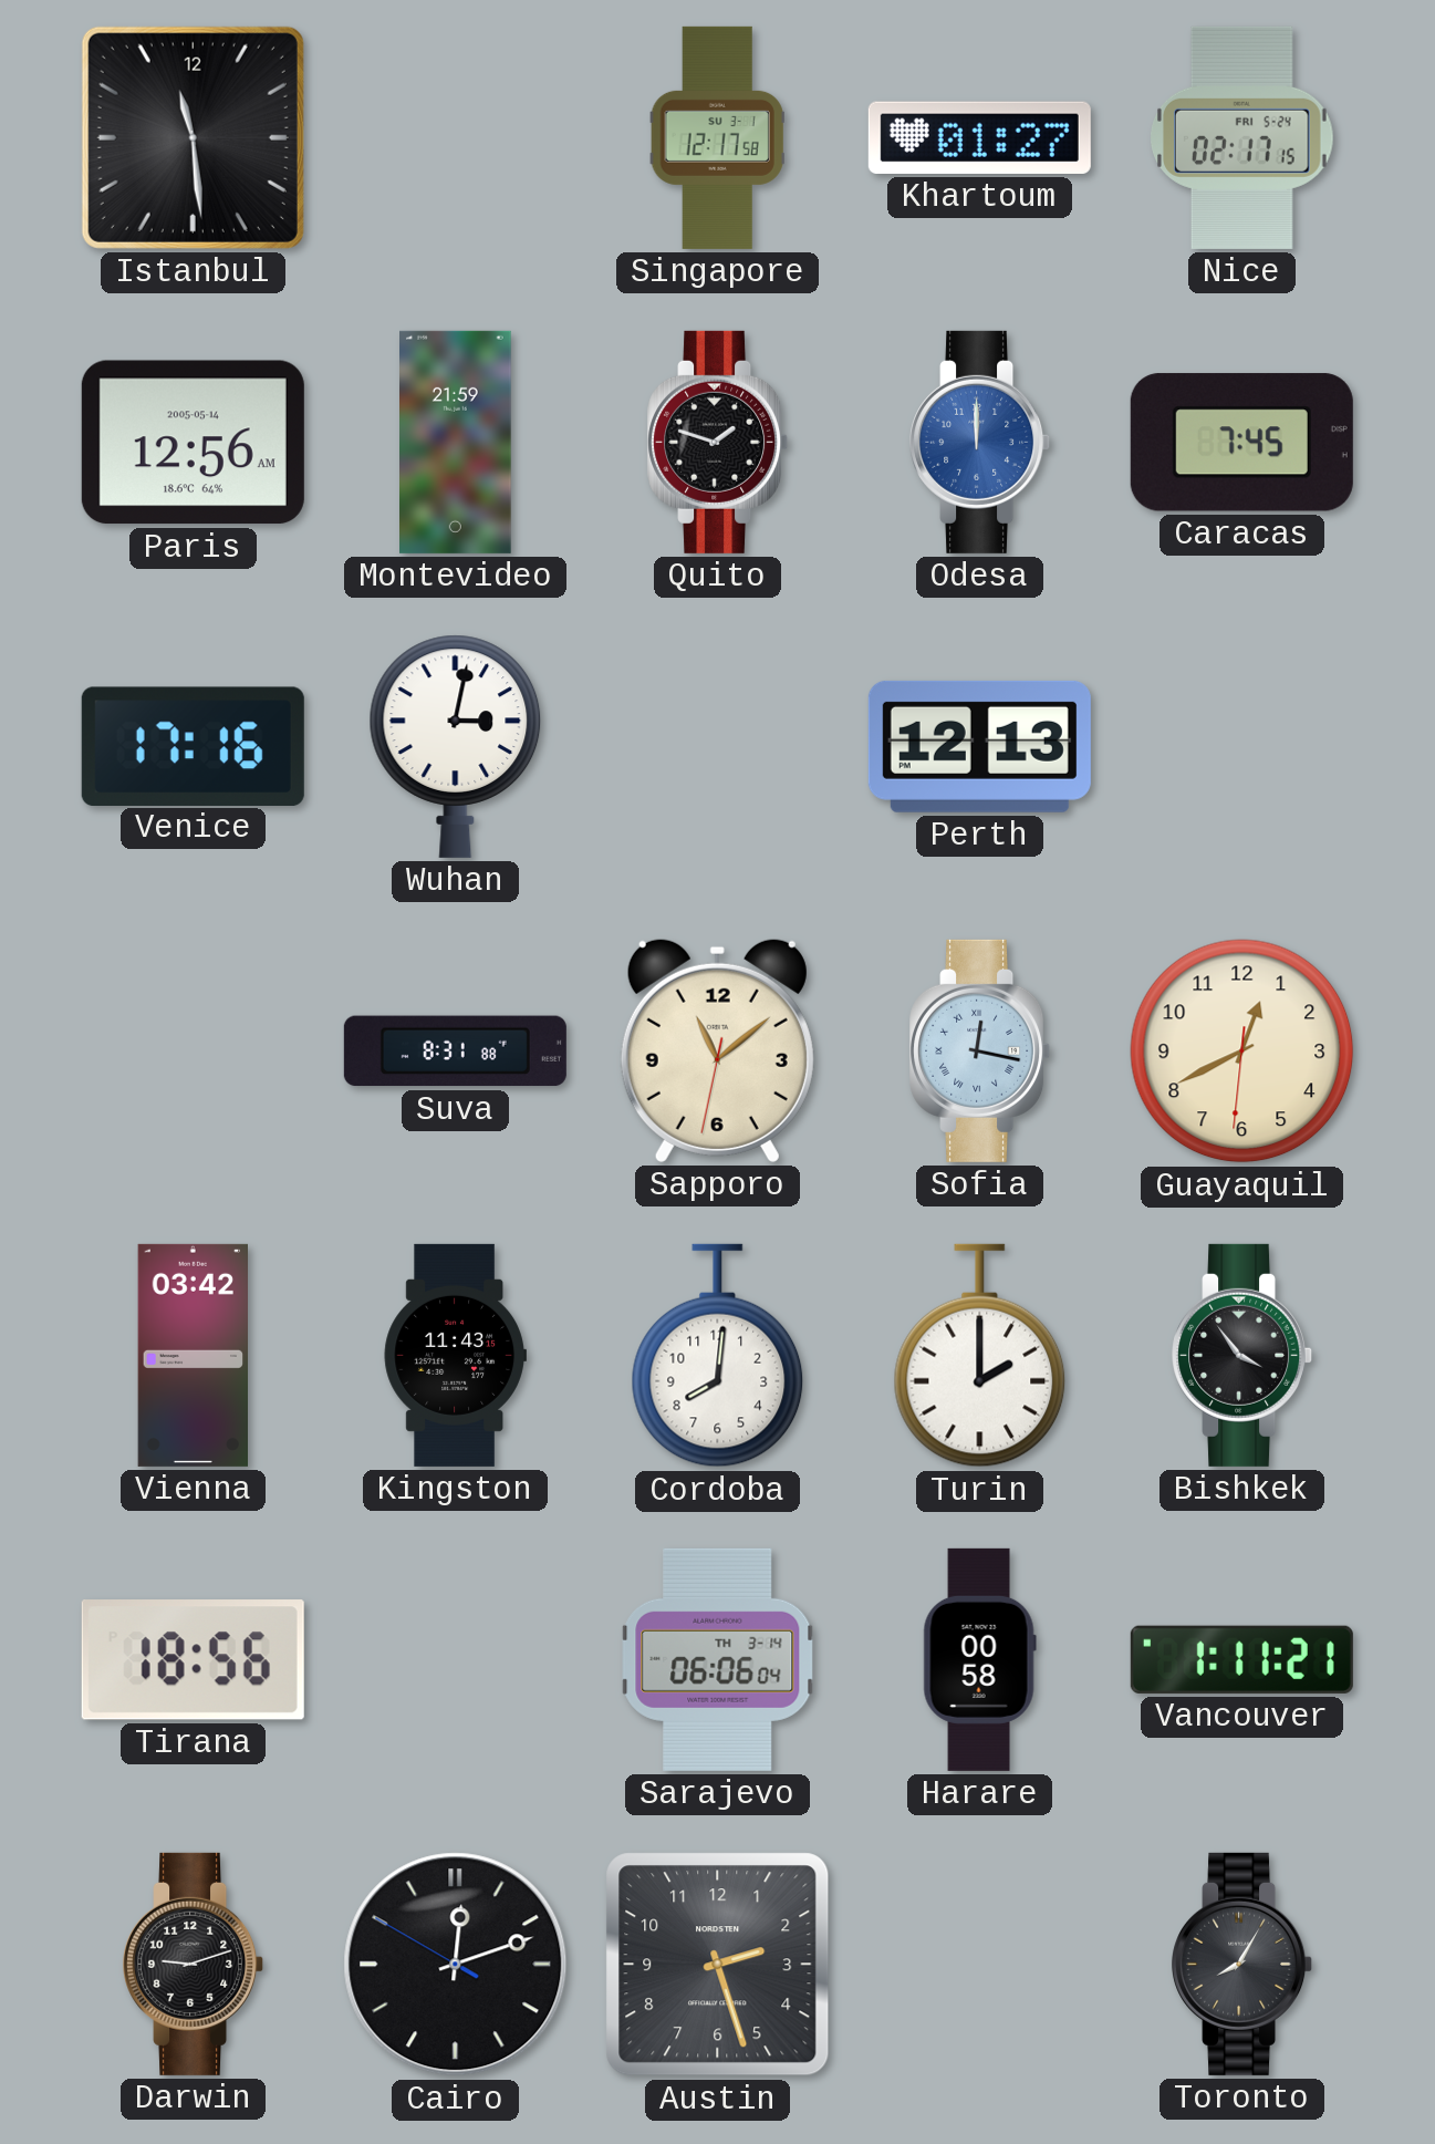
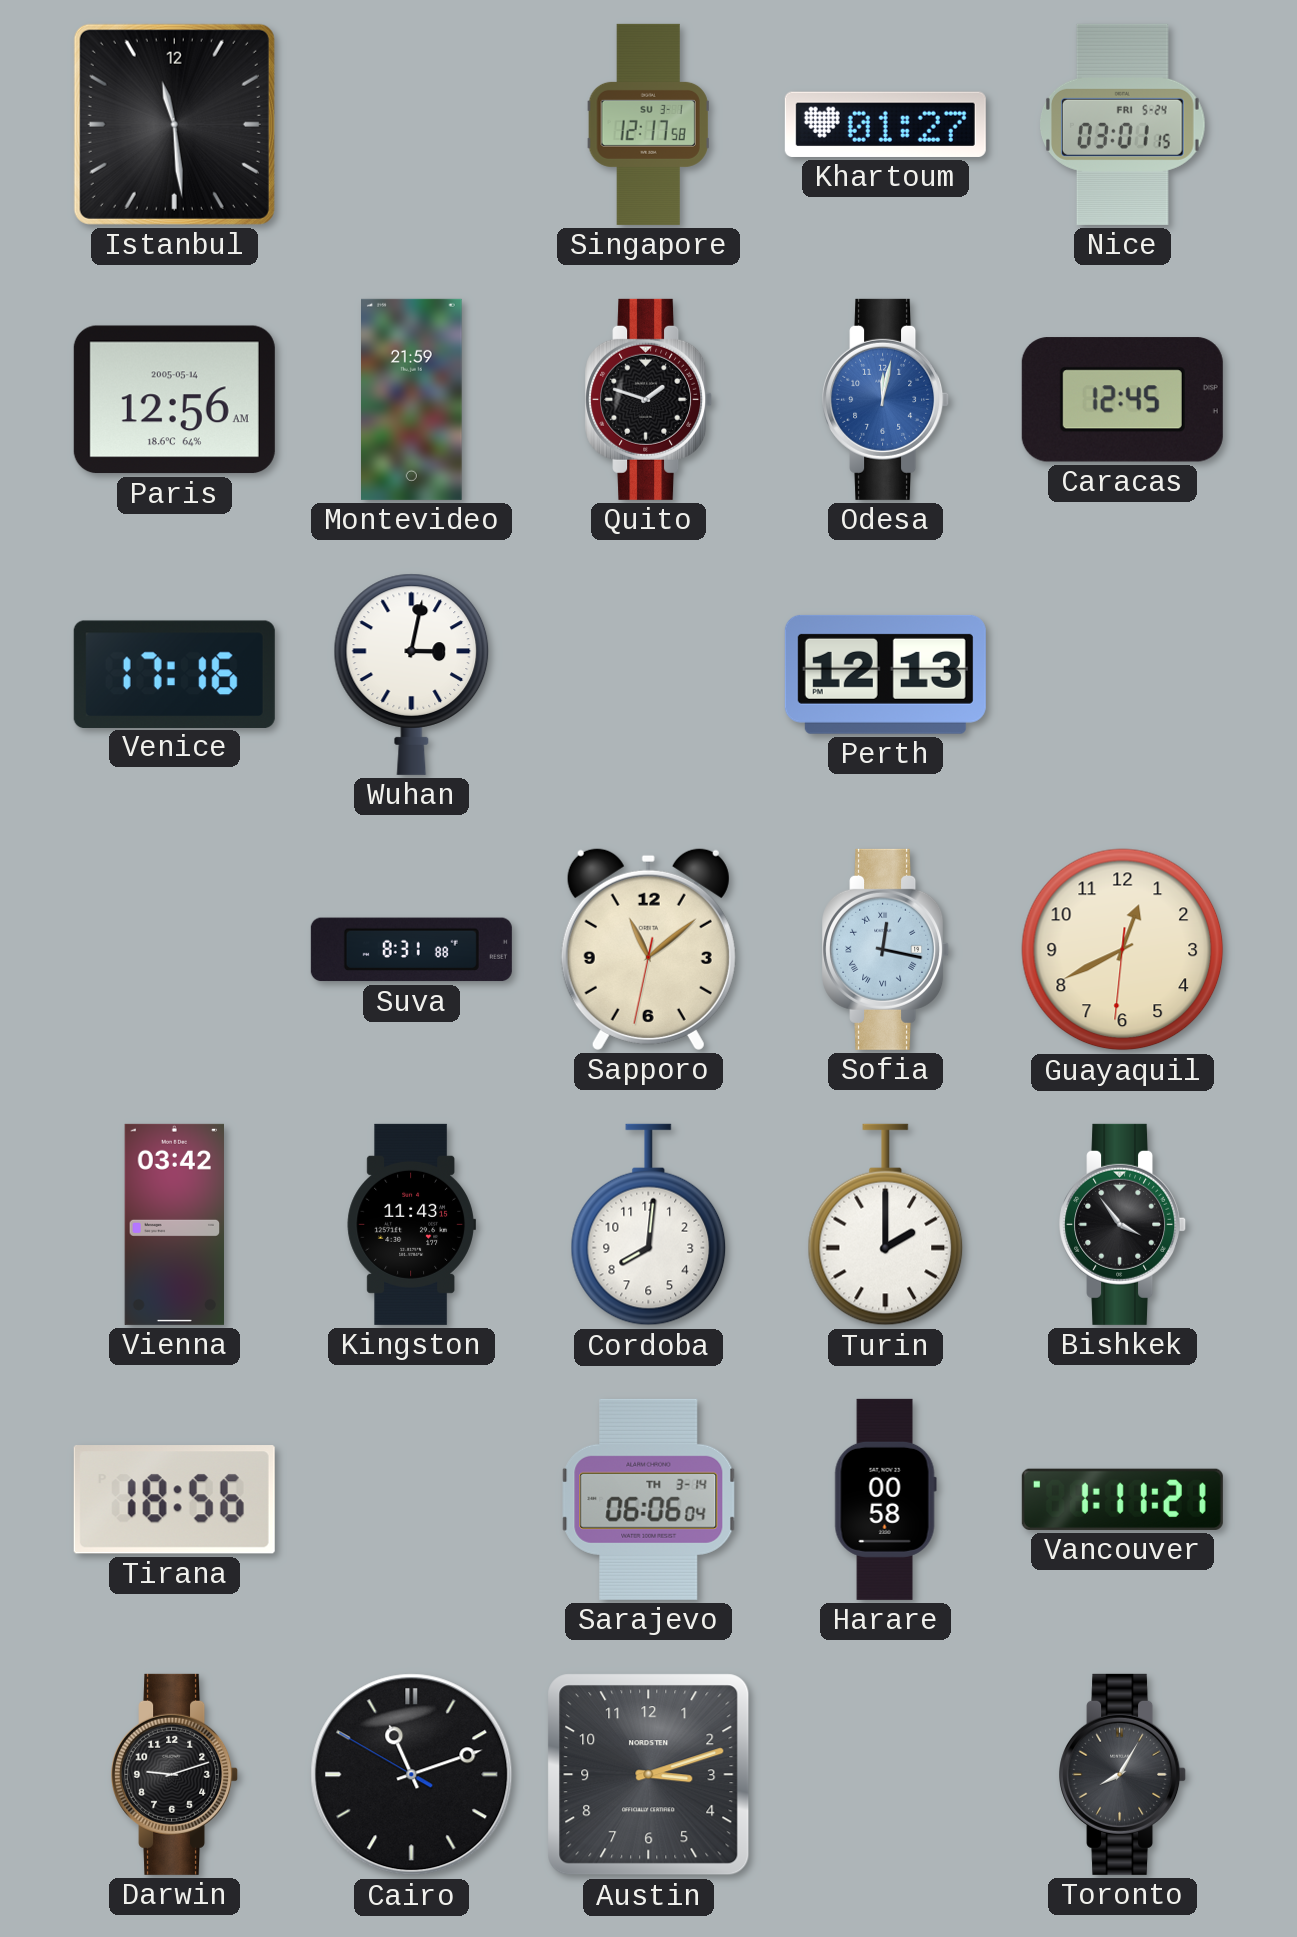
Nice: 02:17 -> 03:01 (1123, 124)
Odesa: 12:00 -> 12:02 (886, 399)
Caracas: 7:45 -> 12:45 (1122, 400)
Cairo: 12:11 -> 11:11 (412, 1775)
Austin: 2:27 -> 3:12 (649, 1775)
